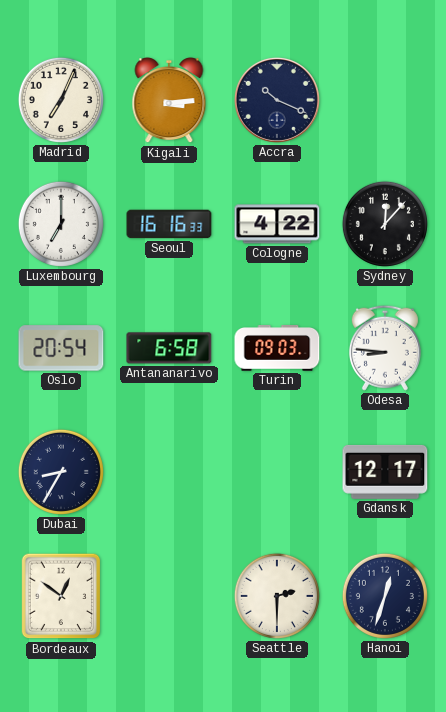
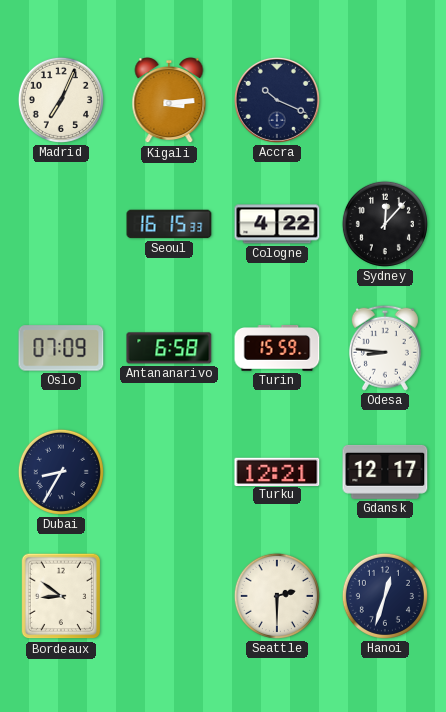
Luxembourg: 7:00 -> none (61, 224)
Seoul: 16:16 -> 16:15 (169, 224)
Oslo: 20:54 -> 07:09 (61, 348)
Turin: 09:03 -> 15:59 (277, 349)
Turku: none -> 12:21 (277, 471)
Bordeaux: 12:51 -> 8:51 (61, 596)
